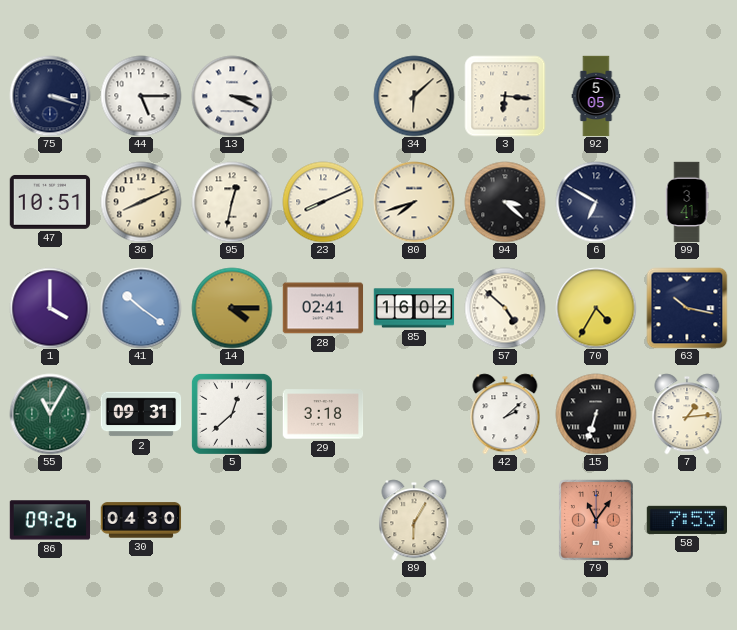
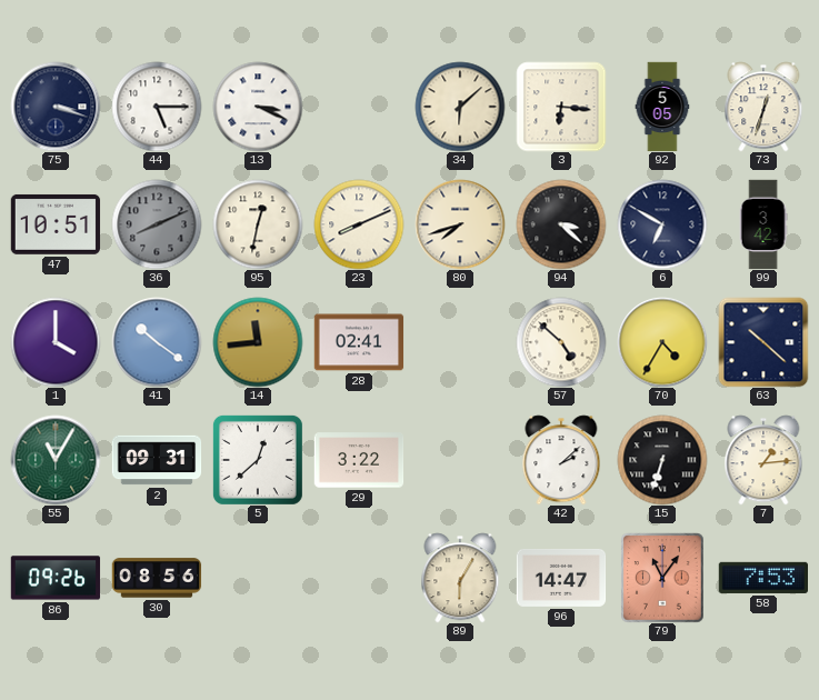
73: none -> 12:33 (763, 107)
36 dial: cream -> grey (157, 224)
99: 3:41 -> 3:42 (763, 224)
14: 4:15 -> 11:44 (258, 342)
85: 16:02 -> none (414, 308)
63: 10:17 -> 10:22 (763, 342)
29: 3:18 -> 3:22 (359, 460)
30: 04:30 -> 08:56 (157, 578)
96: none -> 14:47 (561, 578)
